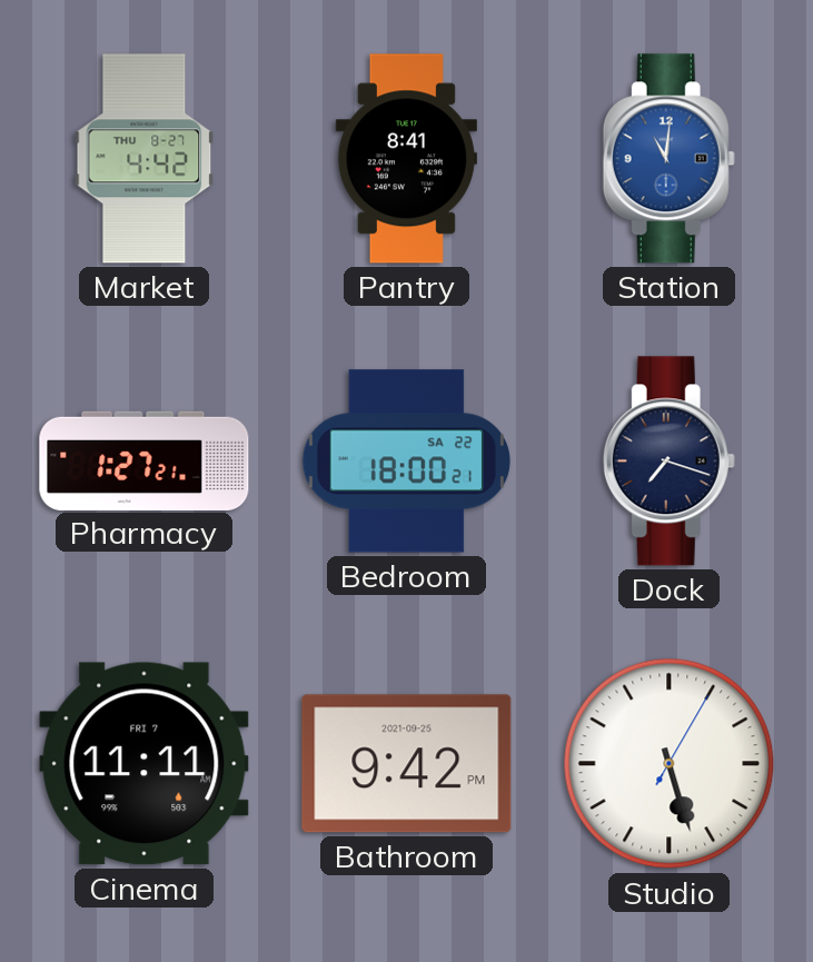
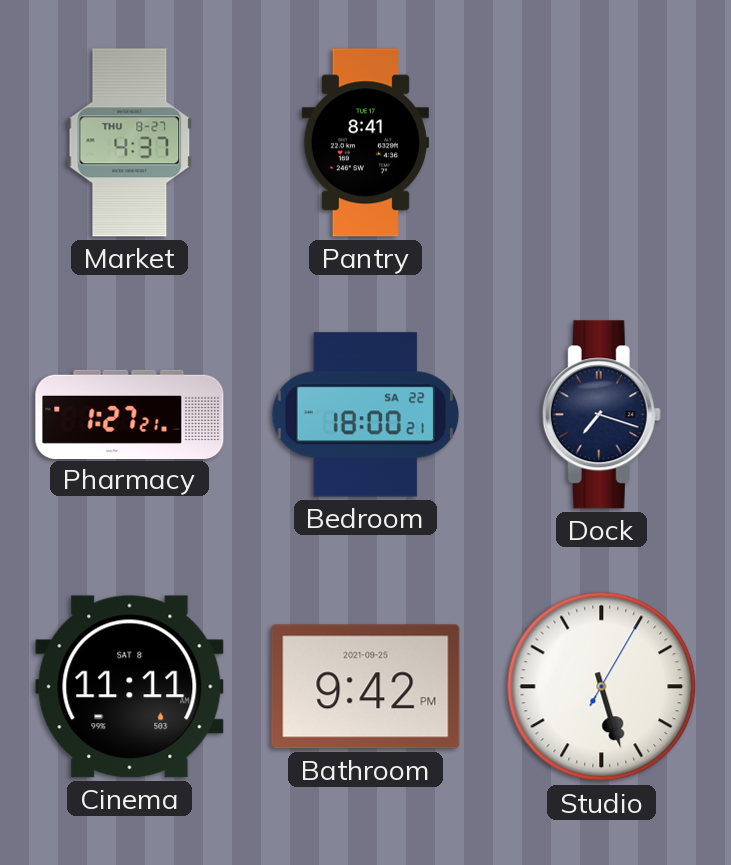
Market: 4:42 -> 4:37 (130, 143)
Station: 11:01 -> none (668, 159)
Cinema date: FRI 7 -> SAT 8 (130, 687)
